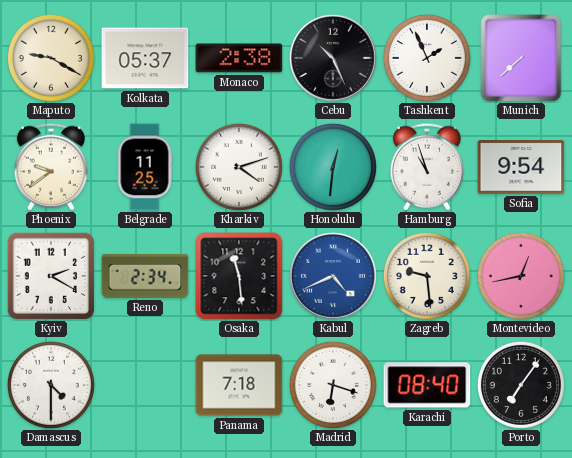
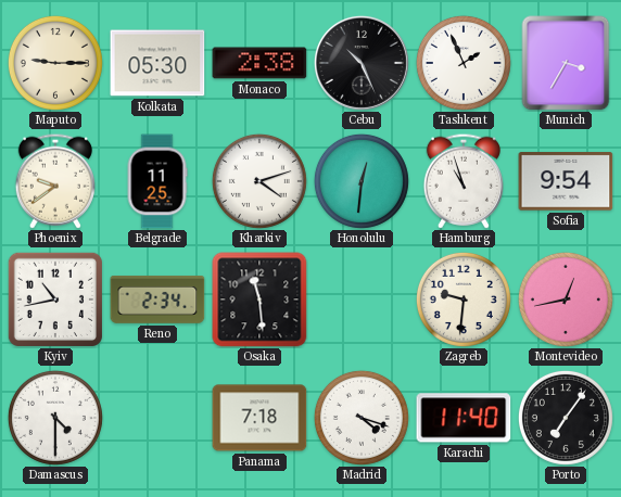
Maputo: 9:20 -> 9:15 (55, 63)
Kolkata: 05:37 -> 05:30 (157, 63)
Munich: 7:38 -> 3:35 (566, 63)
Kyiv: 2:20 -> 10:43 (55, 300)
Kabul: 4:41 -> none (333, 276)
Zagreb: 9:29 -> 9:31 (464, 300)
Madrid: 6:18 -> 4:18 (362, 418)
Karachi: 08:40 -> 11:40 (464, 418)
